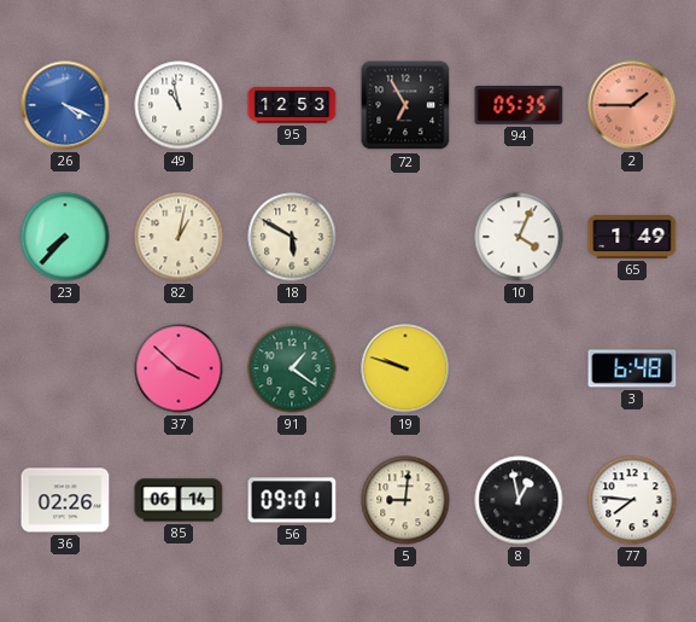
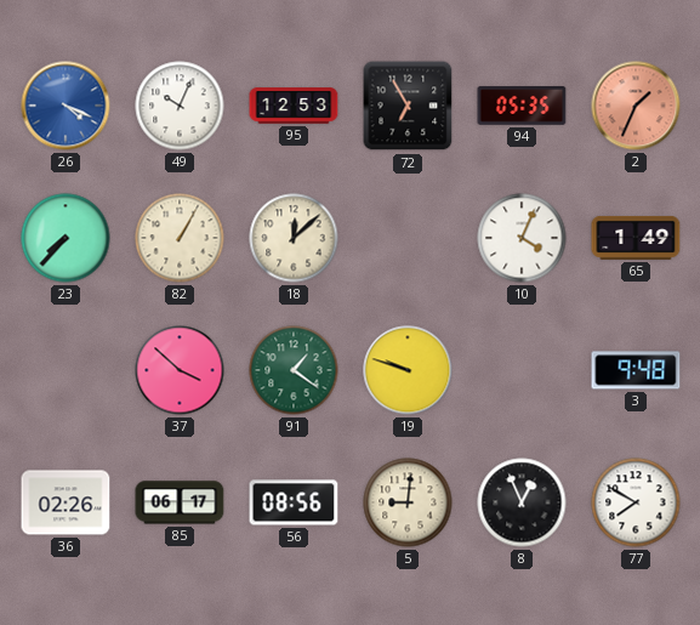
49: 10:58 -> 10:04 (180, 106)
2: 1:45 -> 1:34 (636, 106)
82: 1:02 -> 1:05 (180, 238)
18: 5:50 -> 12:08 (294, 238)
3: 6:48 -> 9:48 (636, 370)
85: 06:14 -> 06:17 (180, 502)
56: 09:01 -> 08:56 (294, 502)
8: 12:58 -> 12:56 (522, 502)
77: 7:46 -> 7:50 (636, 502)
